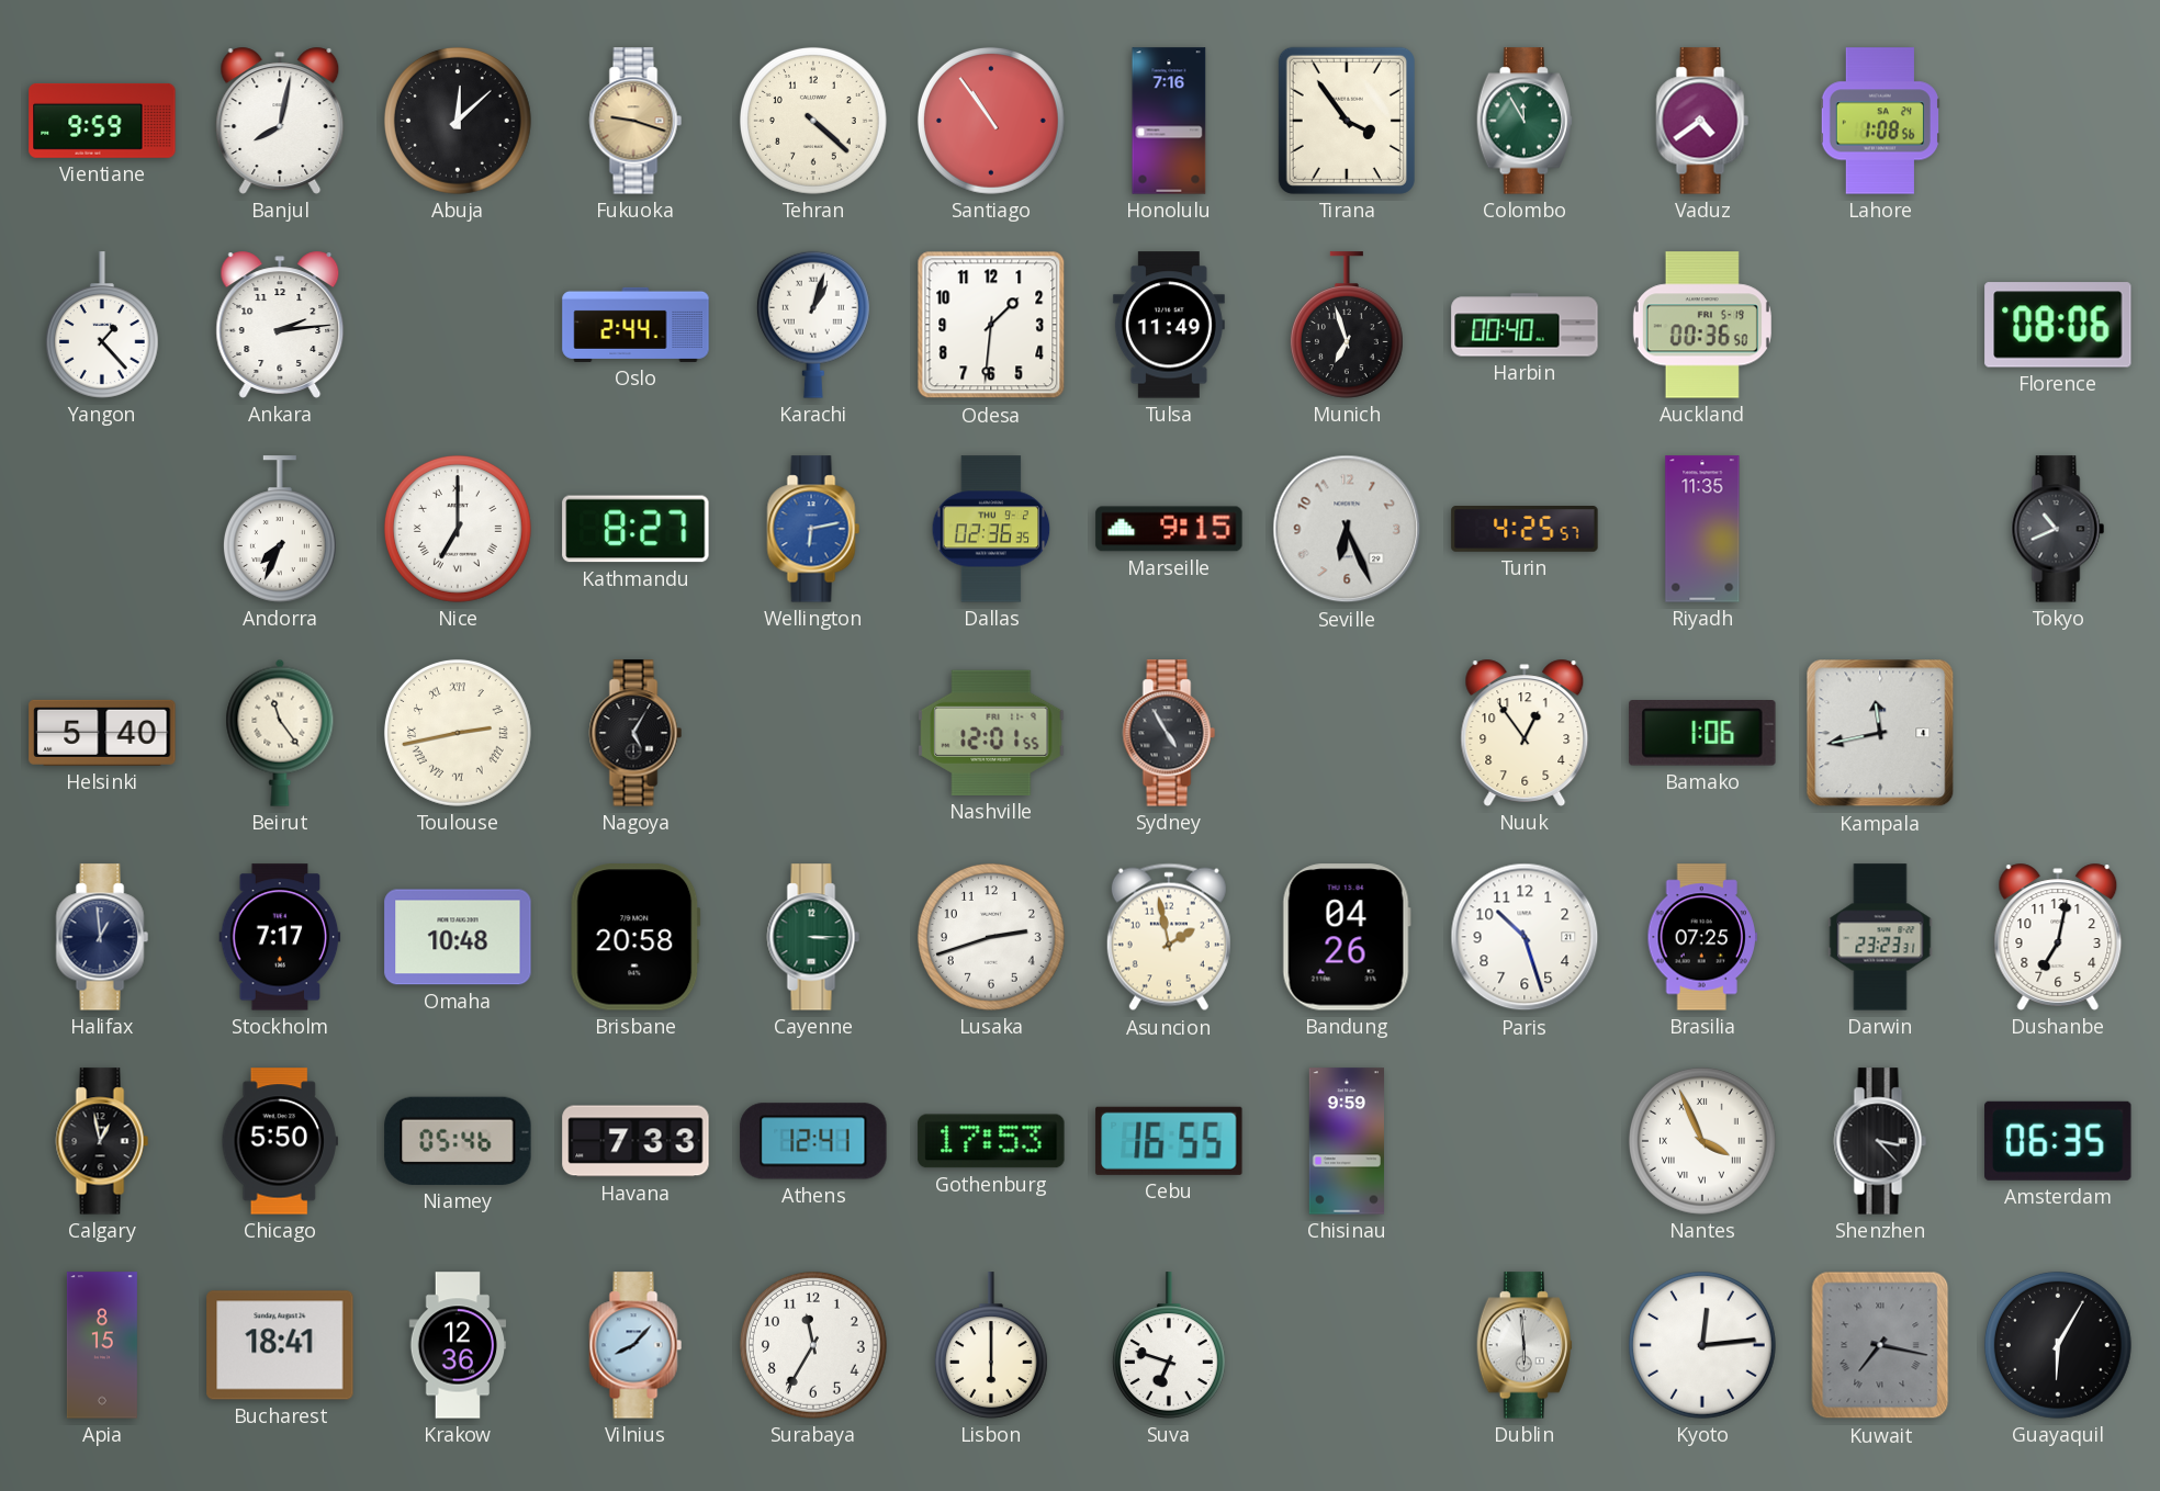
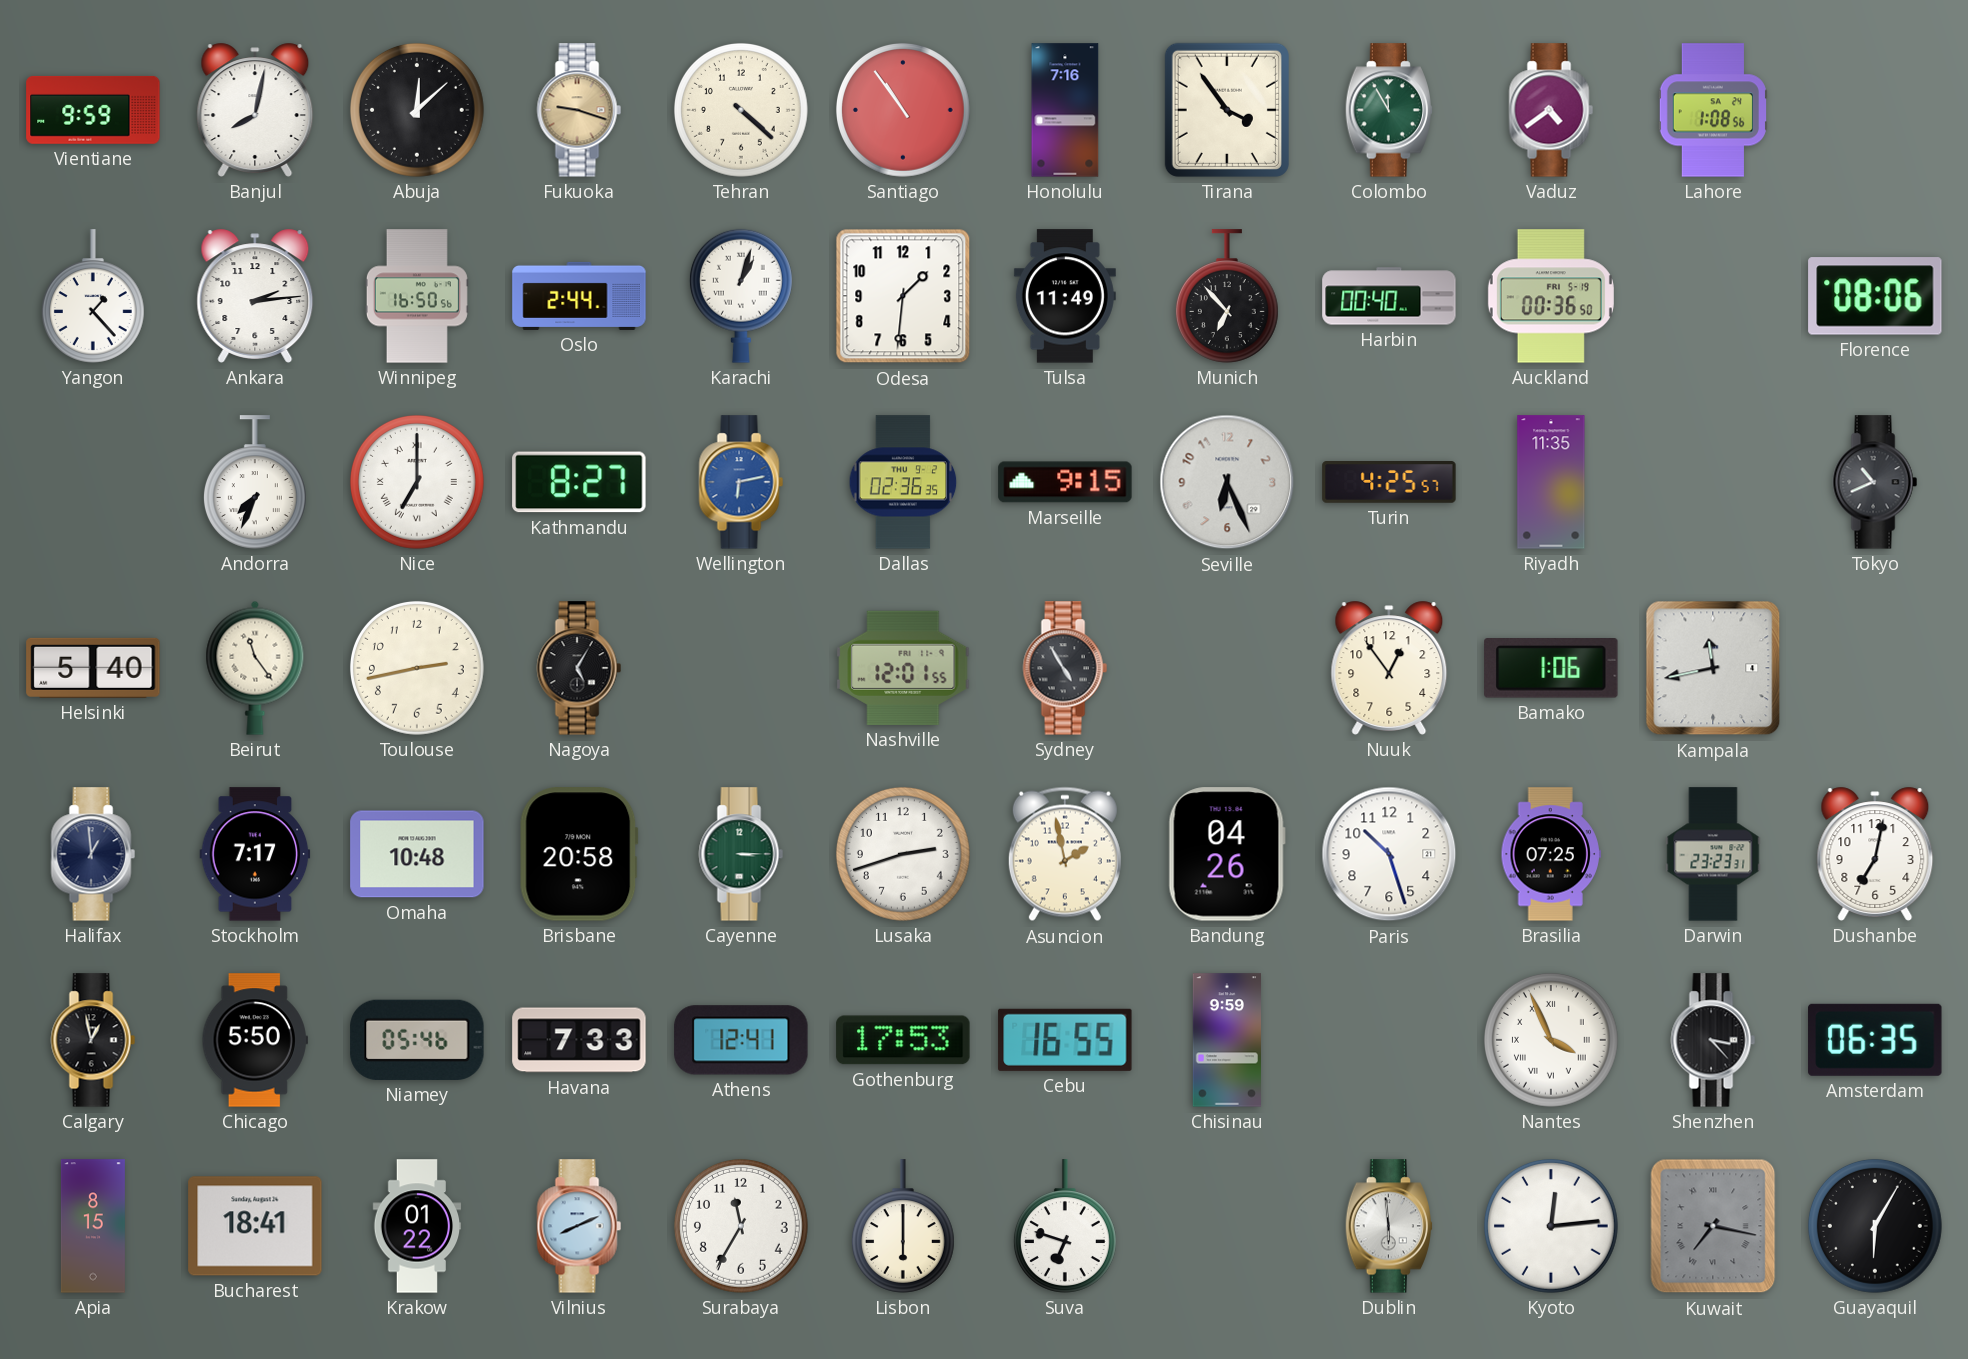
Winnipeg: none -> 16:50 (417, 296)
Munich: 6:57 -> 6:53 (1227, 296)
Toulouse numerals: Roman -> Arabic (417, 668)
Krakow: 12:36 -> 01:22 (417, 1226)
Vilnius: 8:07 -> 8:11 (579, 1226)
